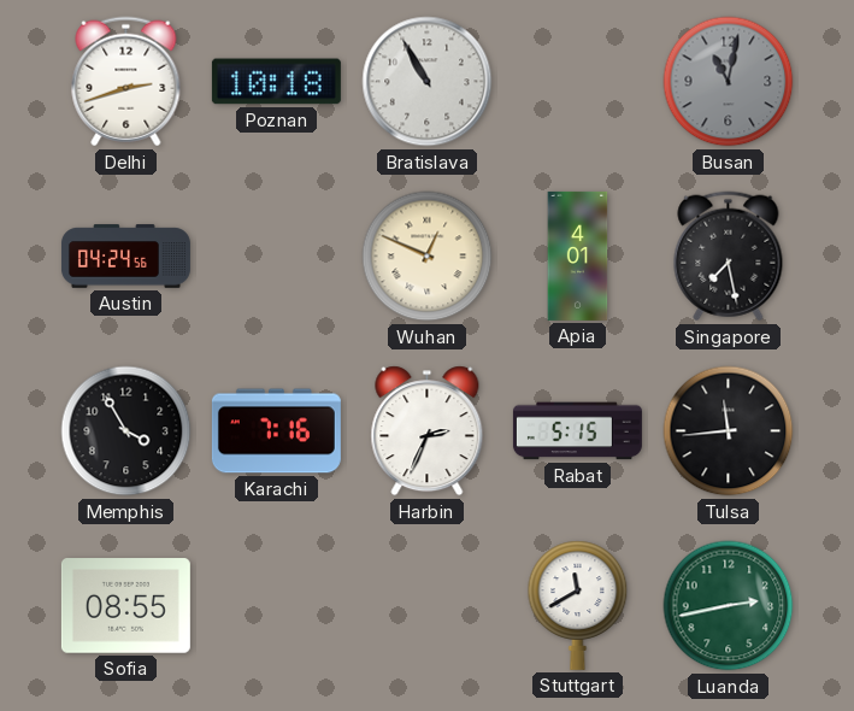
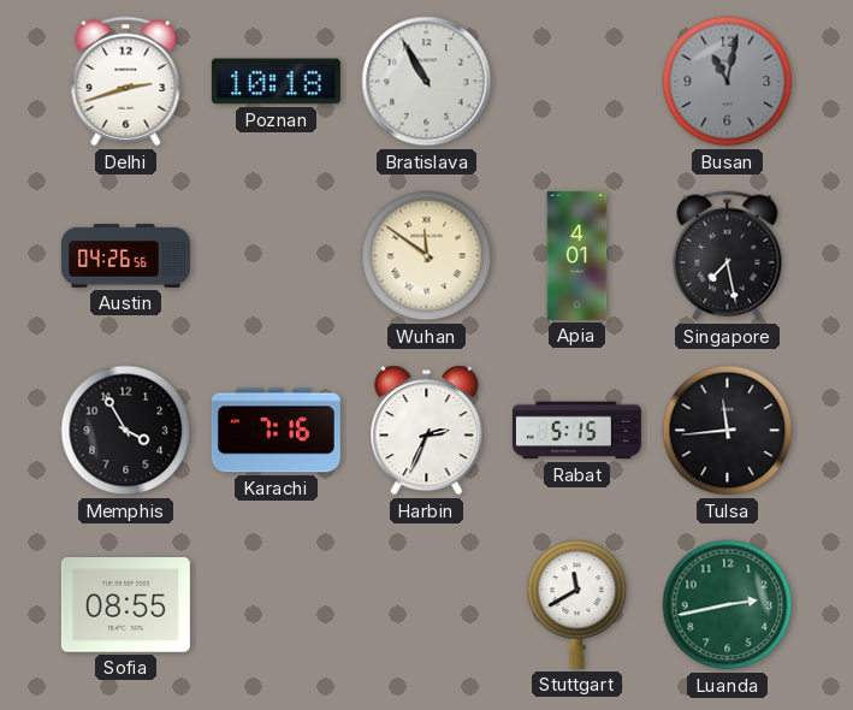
Austin: 04:24 -> 04:26 (125, 256)
Wuhan: 12:49 -> 11:51 (427, 256)
